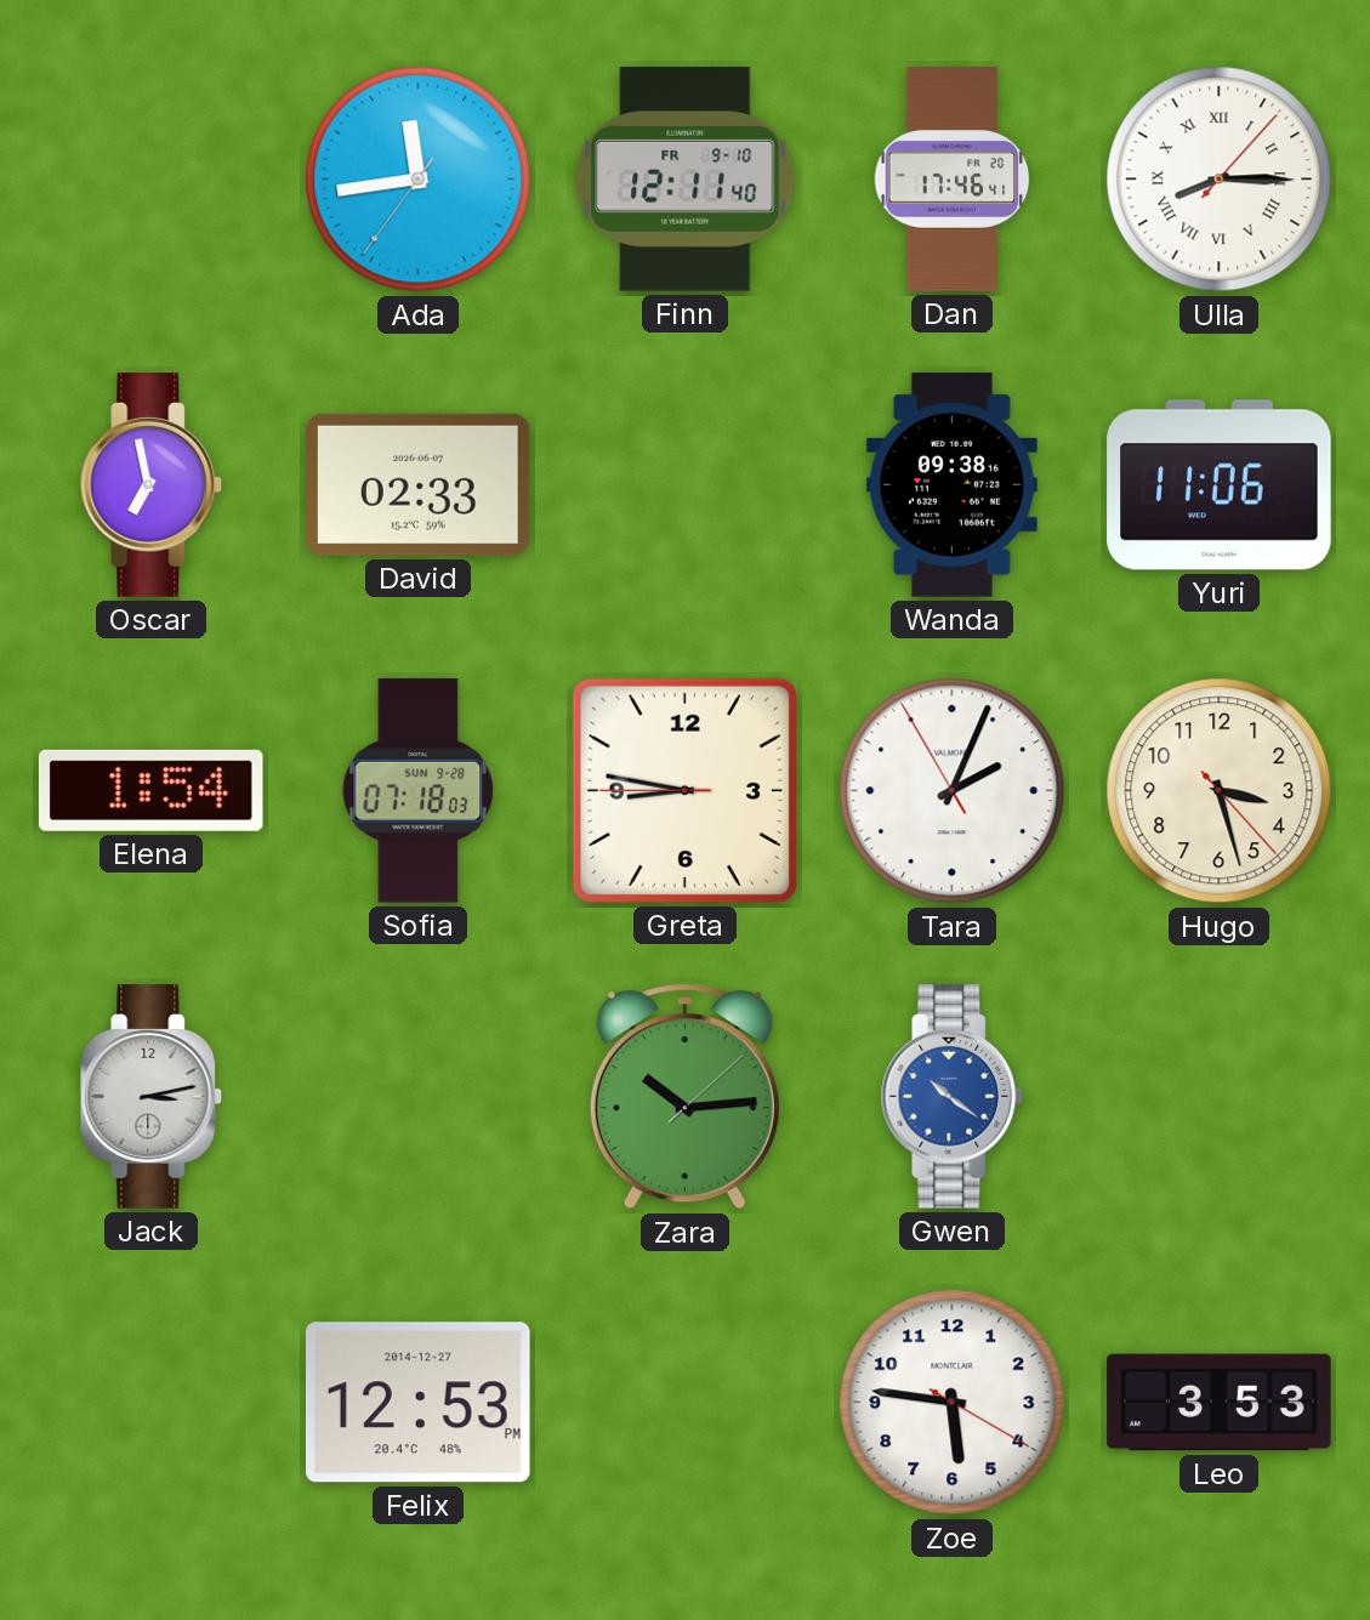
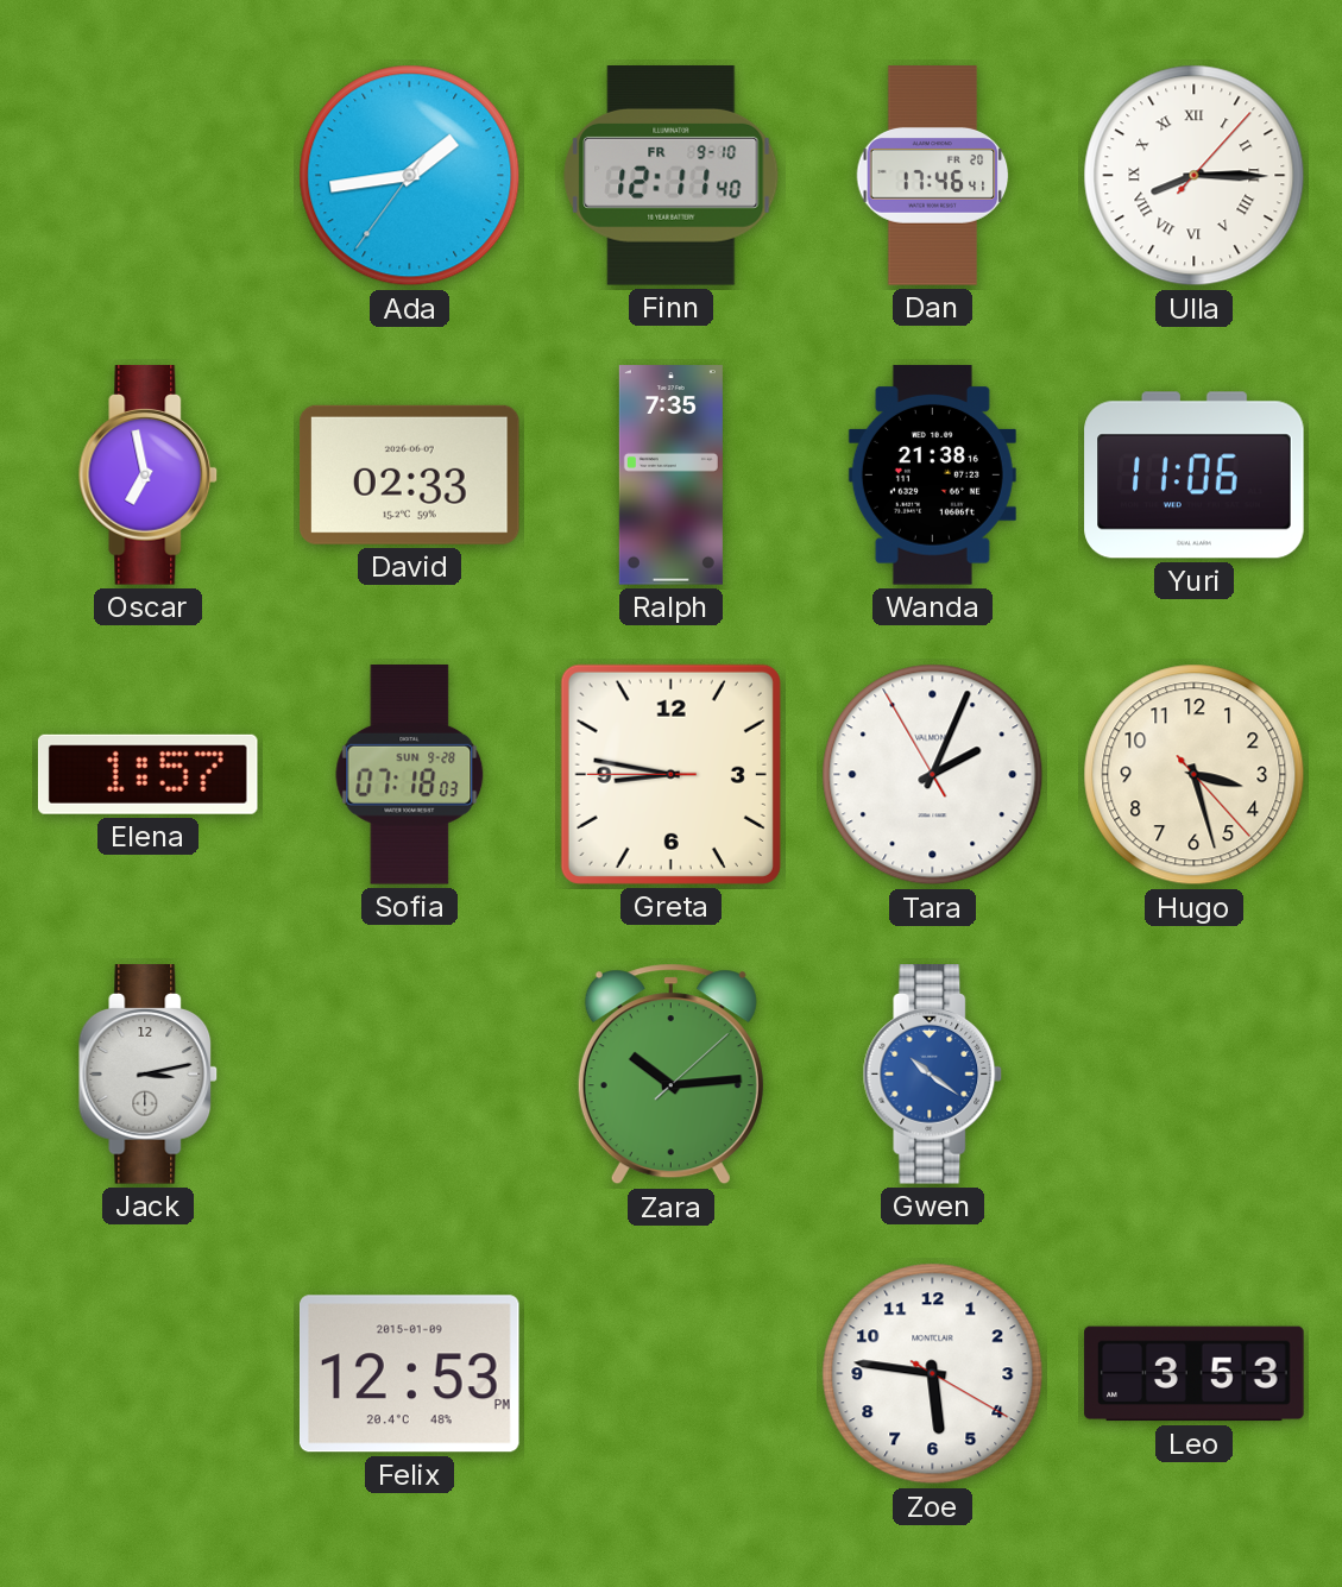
Ada: 11:43 -> 1:43 (410, 176)
Ralph: none -> 7:35 (670, 476)
Wanda: 09:38 -> 21:38 (932, 476)
Elena: 1:54 -> 1:57 (147, 774)
Felix date: 2014-12-27 -> 2015-01-09 (409, 1374)
